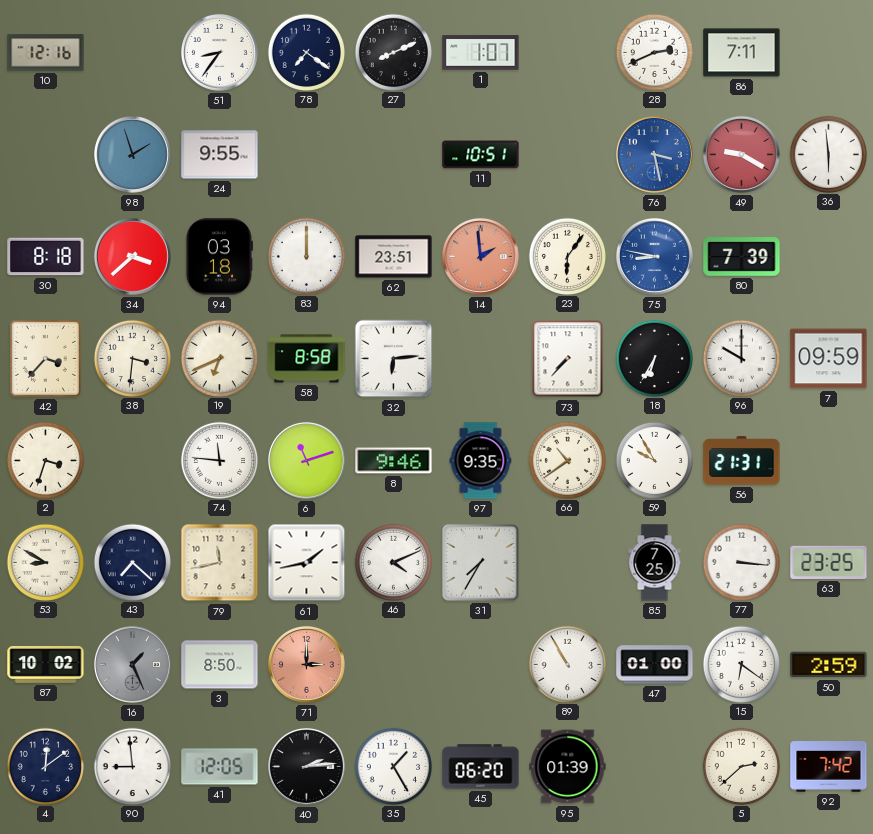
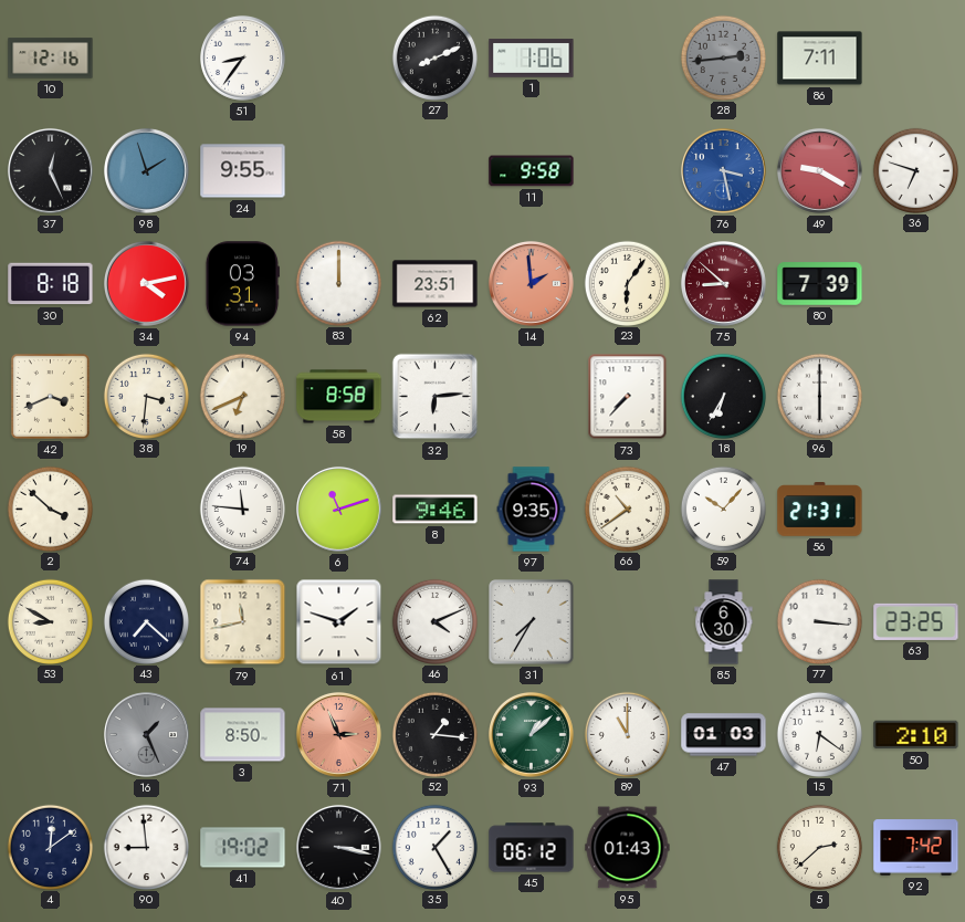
78: 7:21 -> none (306, 52)
1: 1:07 -> 1:06 (532, 59)
28: 2:41 -> 2:44 (723, 57)
28 dial: white -> grey (723, 57)
37: none -> 12:26 (50, 170)
11: 10:51 -> 9:58 (532, 171)
36: 5:59 -> 6:48 (915, 170)
34: 3:38 -> 4:13 (146, 283)
94: 03:18 -> 03:31 (242, 284)
75: 8:47 -> 8:52 (723, 283)
75 dial: blue -> burgundy (723, 283)
42: 3:37 -> 3:41 (50, 396)
96: 10:00 -> 6:00 (819, 396)
7: 09:59 -> none (829, 359)
2: 3:33 -> 3:52 (50, 509)
59: 9:55 -> 10:07 (723, 509)
61: 1:43 -> 1:48 (339, 622)
85: 7:25 -> 6:30 (724, 622)
87: 10:02 -> none (46, 665)
71: 3:00 -> 2:56 (338, 734)
52: none -> 1:16 (434, 734)
93: none -> 1:08 (531, 734)
89: 10:55 -> 11:00 (627, 734)
47: 01:00 -> 01:03 (724, 735)
50: 2:59 -> 2:10 (916, 735)
41: 12:05 -> 19:02 (243, 848)
40: 2:14 -> 3:17 (338, 847)
45: 06:20 -> 06:12 (532, 848)
95: 01:39 -> 01:43 (628, 848)
